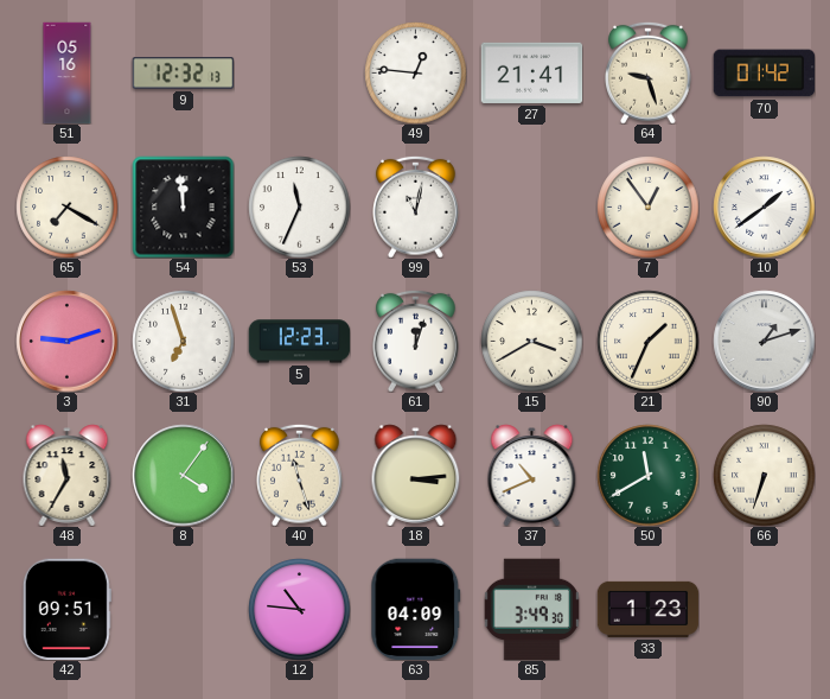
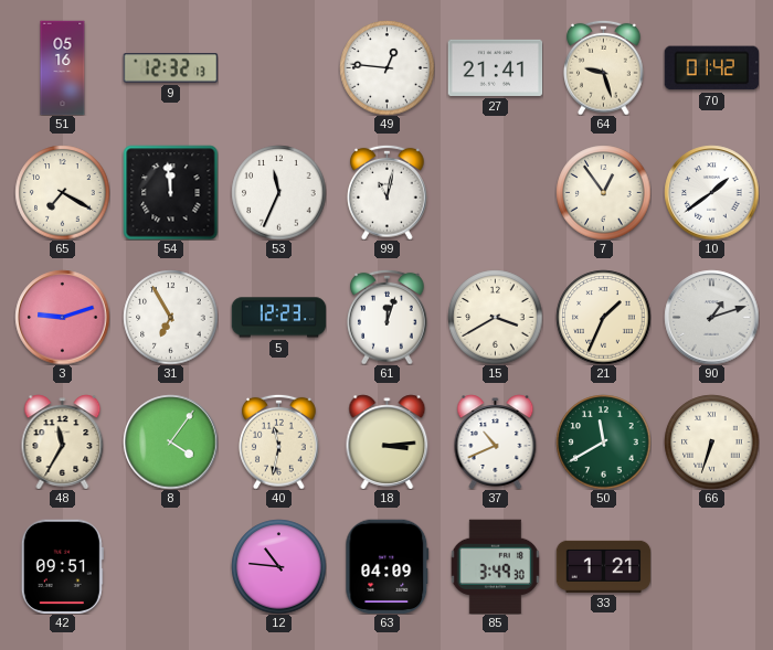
31: 6:57 -> 6:55 (170, 317)
40: 11:27 -> 11:32 (279, 441)
33: 1:23 -> 1:21 (603, 566)
